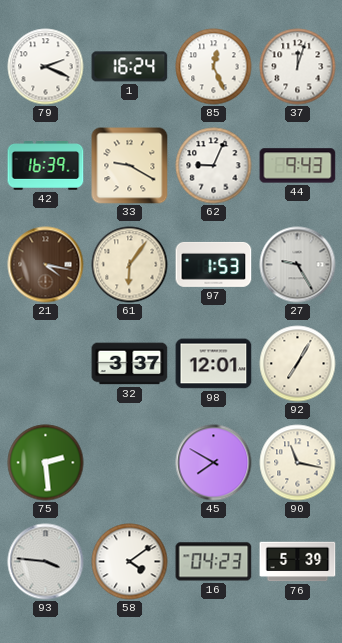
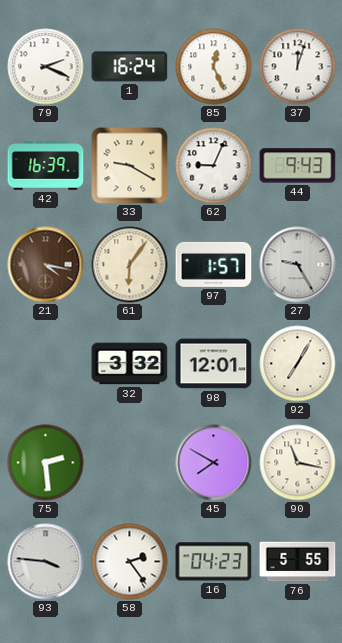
97: 1:53 -> 1:57 (214, 264)
32: 3:37 -> 3:32 (130, 364)
58: 4:09 -> 2:24 (130, 562)
76: 5:39 -> 5:55 (298, 562)
